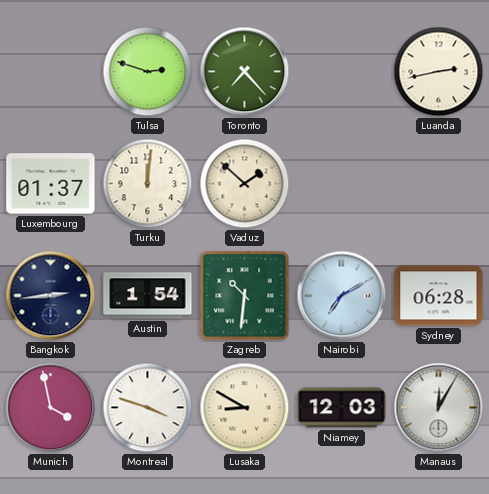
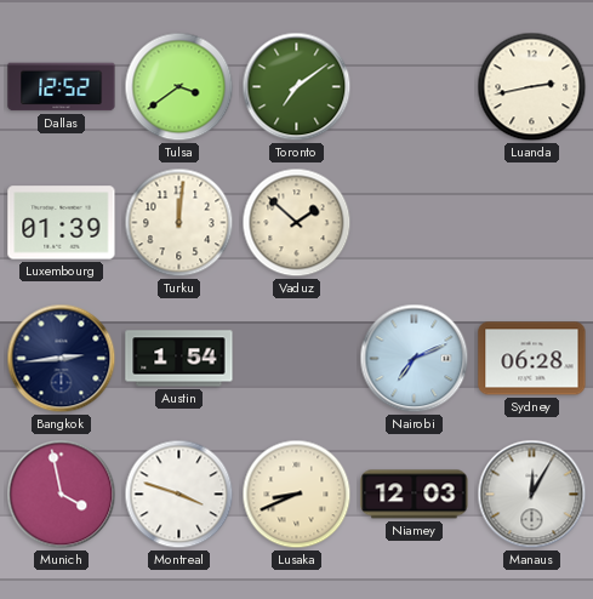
Dallas: none -> 12:52 (62, 87)
Tulsa: 2:48 -> 3:39 (179, 87)
Toronto: 7:23 -> 7:09 (297, 87)
Luxembourg: 01:37 -> 01:39 (62, 223)
Zagreb: 10:31 -> none (245, 296)
Nairobi: 7:10 -> 7:11 (415, 359)
Lusaka: 8:50 -> 8:41 (297, 495)
